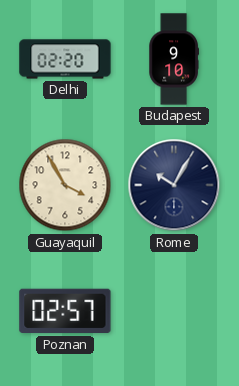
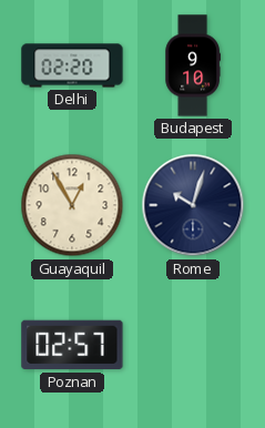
Guayaquil: 3:55 -> 12:55 (72, 205)
Rome: 10:05 -> 10:03 (193, 205)
